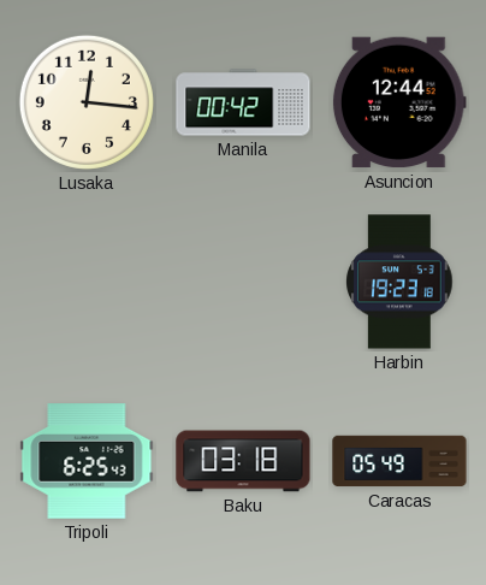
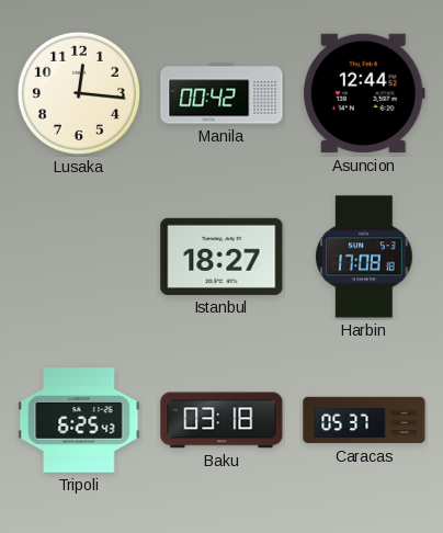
Istanbul: none -> 18:27 (222, 257)
Harbin: 19:23 -> 17:08 (364, 257)
Caracas: 05:49 -> 05:37 (364, 420)
